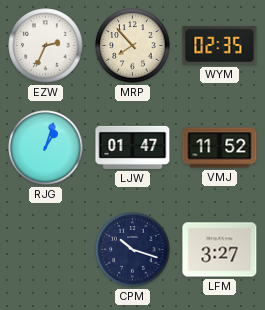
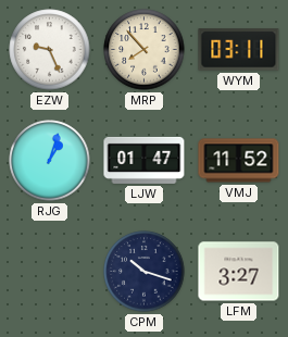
EZW: 2:34 -> 9:26 (50, 50)
WYM: 02:35 -> 03:11 (239, 50)
